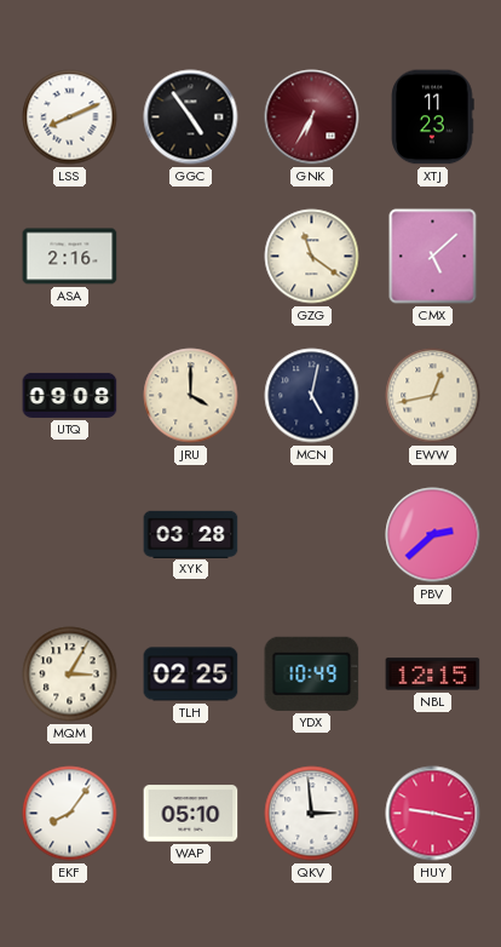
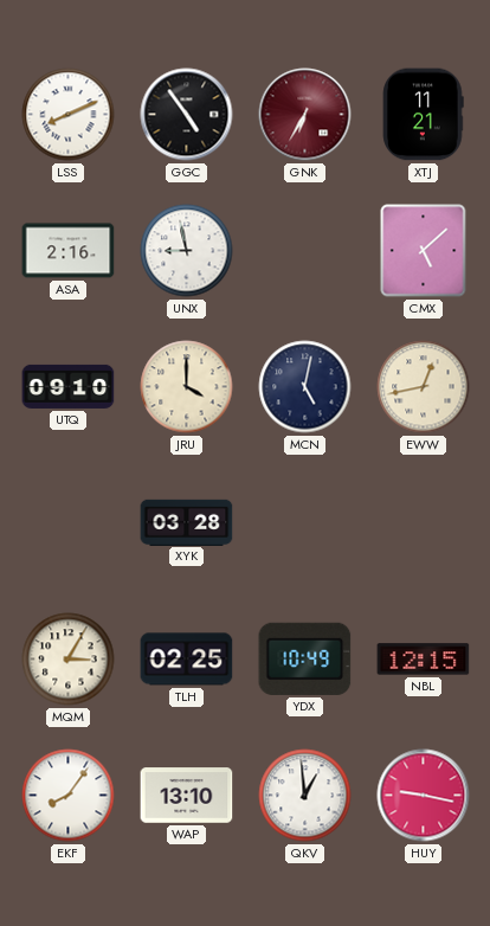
XTJ: 11:23 -> 11:21 (424, 115)
UNX: none -> 8:58 (187, 251)
GZG: 11:21 -> none (312, 257)
UTQ: 09:08 -> 09:10 (69, 386)
PBV: 2:38 -> none (433, 535)
WAP: 05:10 -> 13:10 (187, 796)
QKV: 2:59 -> 12:59 (305, 796)
